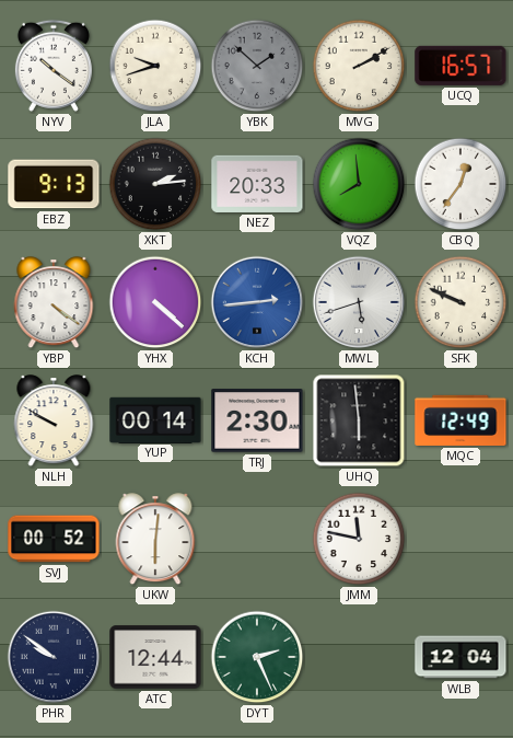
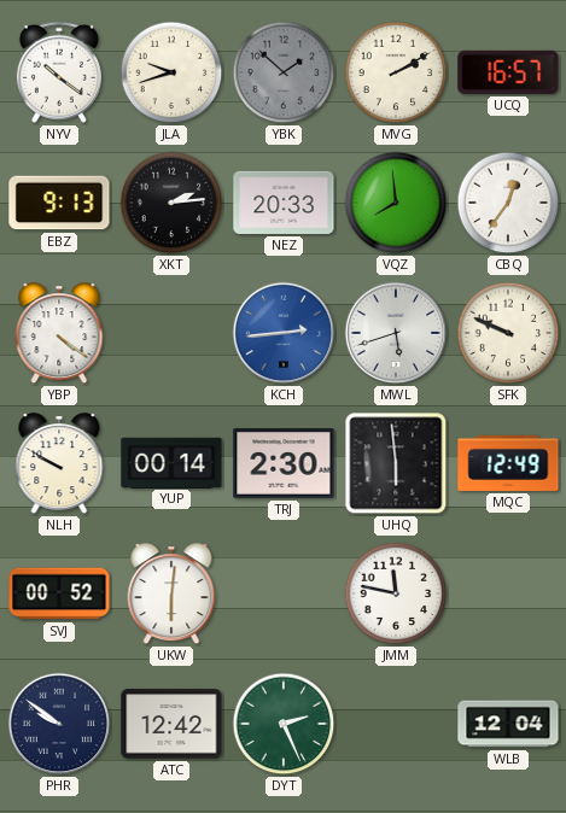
YHX: 4:22 -> none (155, 302)
ATC: 12:44 -> 12:42 (171, 724)
